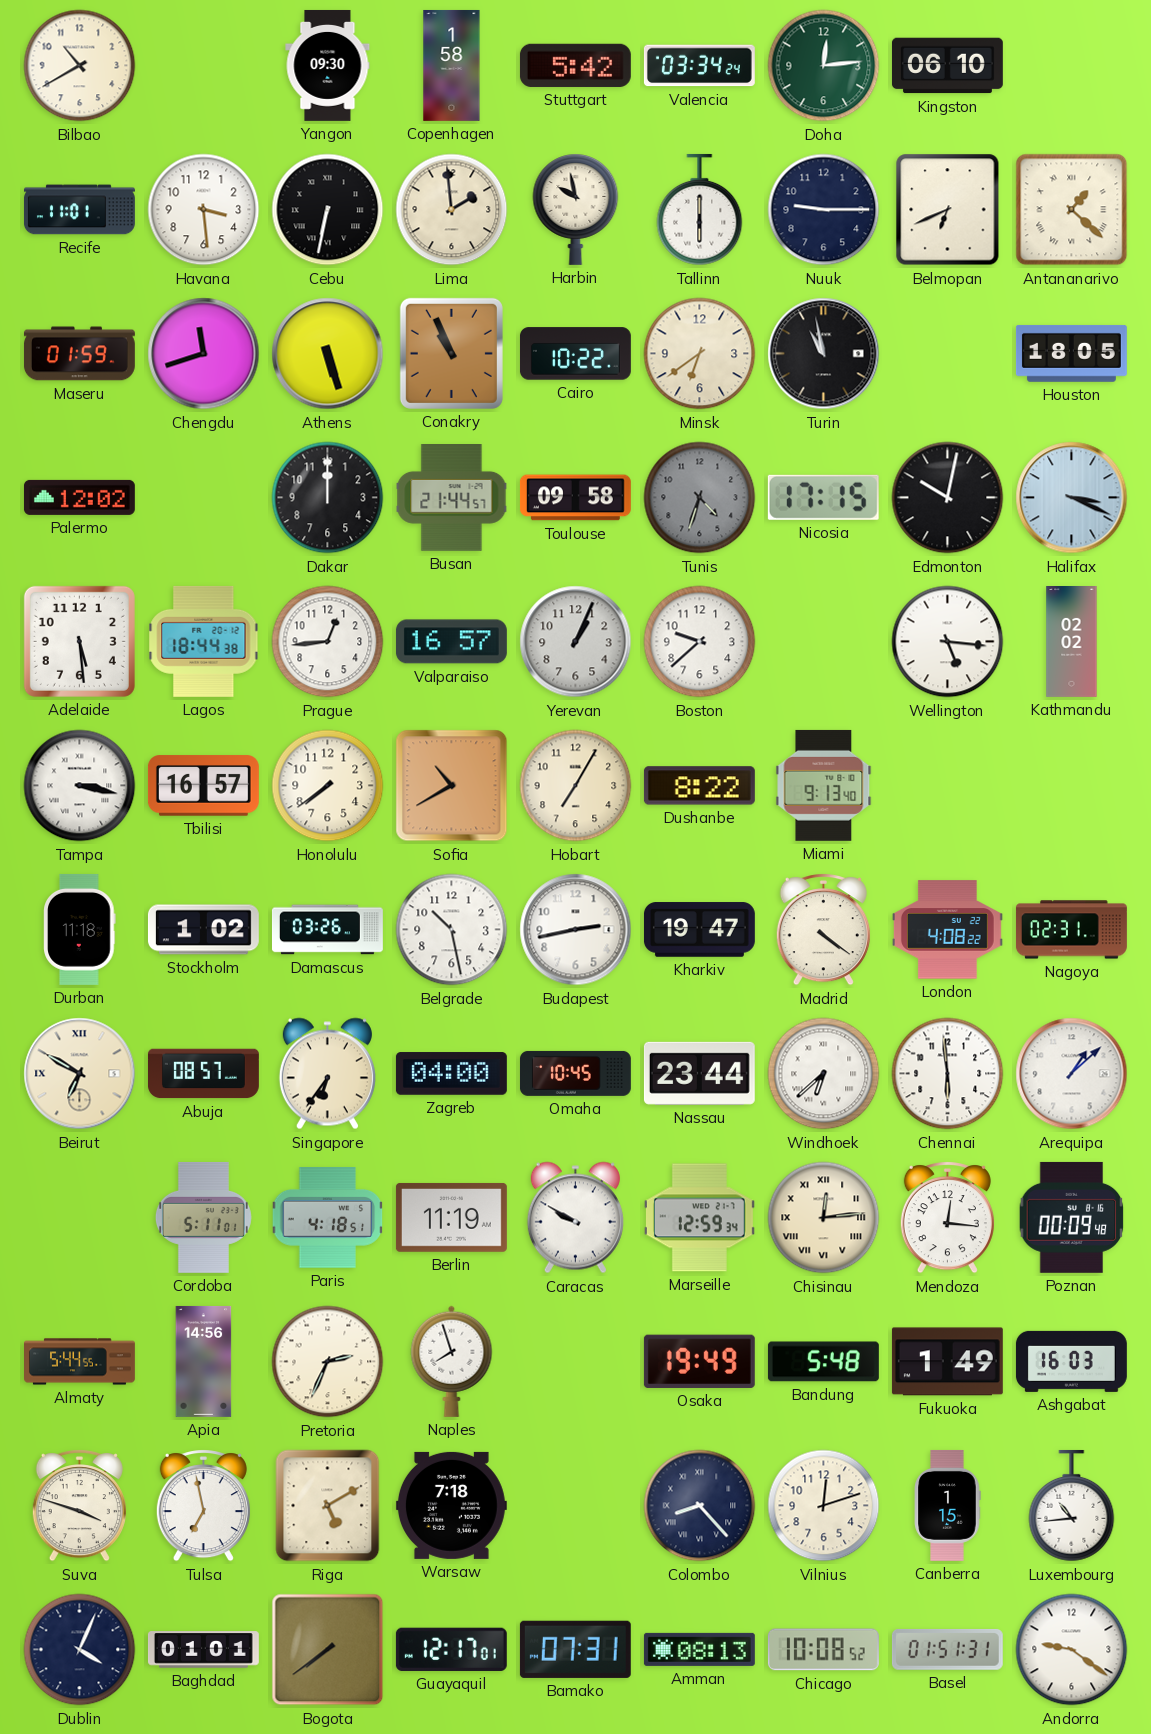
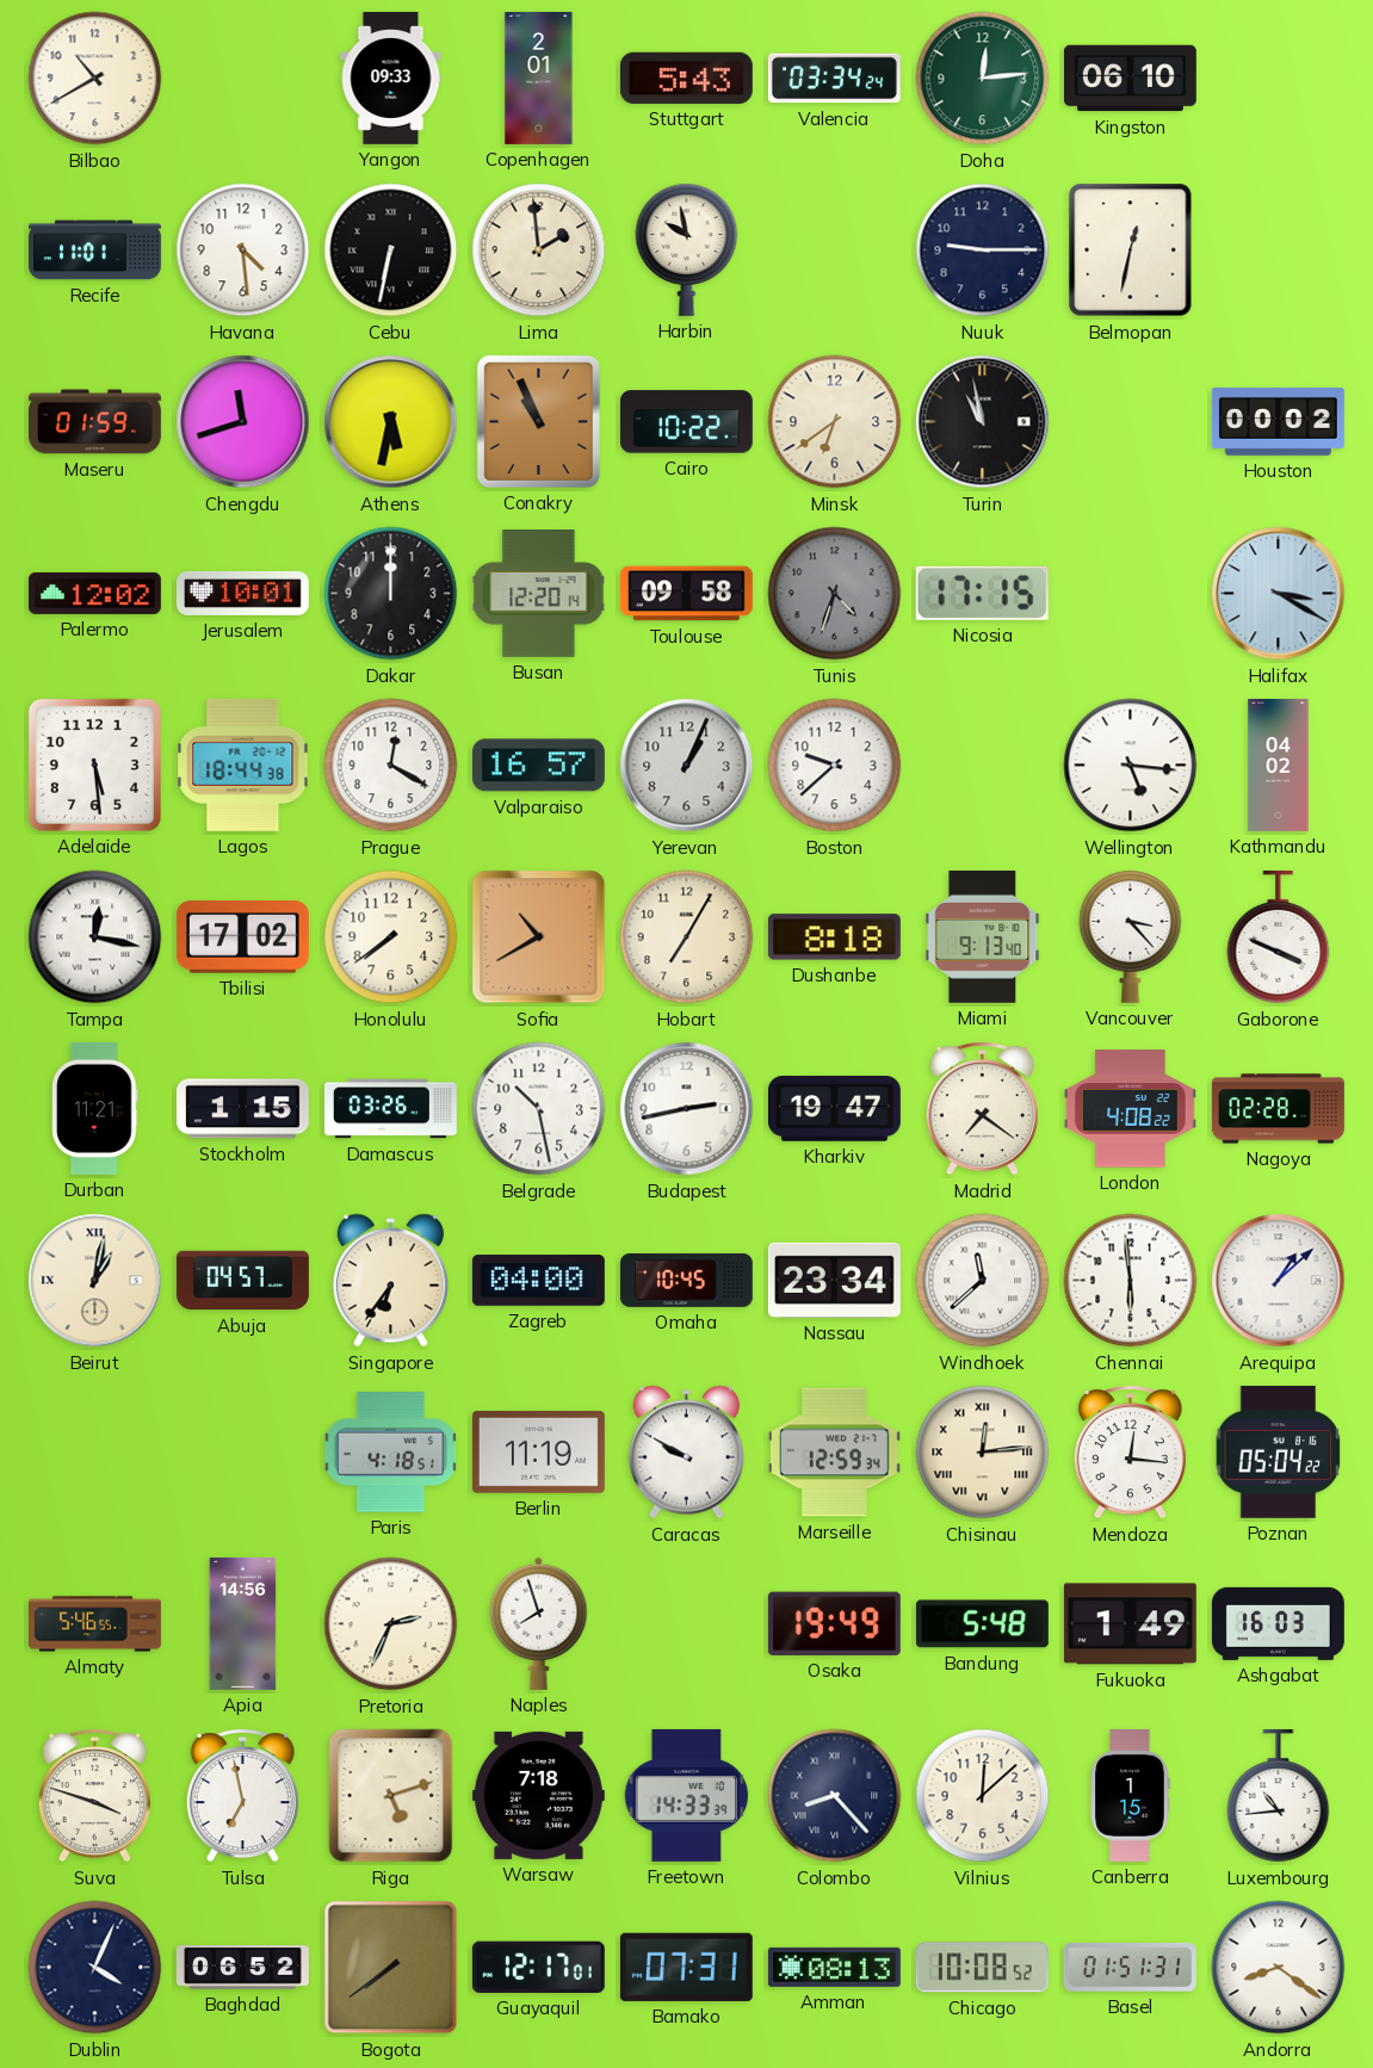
Yangon: 09:30 -> 09:33 (391, 78)
Copenhagen: 1:58 -> 2:01 (539, 78)
Stuttgart: 5:42 -> 5:43 (686, 78)
Havana: 3:29 -> 4:29 (243, 250)
Tallinn: 6:00 -> none (700, 210)
Belmopan: 6:41 -> 12:32 (1131, 250)
Antananarivo: 1:22 -> none (1072, 210)
Athens: 5:27 -> 5:32 (391, 422)
Houston: 18:05 -> 00:02 (1278, 421)
Jerusalem: none -> 10:01 (242, 593)
Busan: 21:44 -> 12:20 (539, 594)
Edmonton: 10:02 -> none (948, 498)
Halifax: 3:19 -> 3:20 (1279, 594)
Prague: 12:44 -> 12:20 (391, 766)
Kathmandu: 02:02 -> 04:02 (1279, 766)
Tampa: 3:17 -> 12:17 (95, 937)
Tbilisi: 16:57 -> 17:02 (242, 937)
Dushanbe: 8:22 -> 8:18 (834, 937)
Vancouver: none -> 3:23 (1131, 936)
Gaborone: none -> 3:49 (1279, 937)
Durban: 11:18 -> 11:21 (95, 1108)
Stockholm: 1:02 -> 1:15 (242, 1109)
Madrid: 4:21 -> 7:21 (982, 1109)
Nagoya: 02:31 -> 02:28 (1278, 1109)
Beirut: 6:50 -> 1:02 (95, 1281)
Abuja: 08:57 -> 04:57 (242, 1281)
Nassau: 23:44 -> 23:34 (834, 1280)
Windhoek: 6:38 -> 11:38 (983, 1281)
Cordoba: 5:11 -> none (203, 1217)
Poznan: 00:09 -> 05:04 (1279, 1451)
Almaty: 5:44 -> 5:46 (95, 1624)
Riga: 5:10 -> 5:12 (391, 1796)
Freetown: none -> 14:33 (687, 1795)
Vilnius: 12:12 -> 12:08 (983, 1796)
Baghdad: 01:01 -> 06:52 (242, 1968)
Andorra: 9:21 -> 8:21 (1279, 1968)
